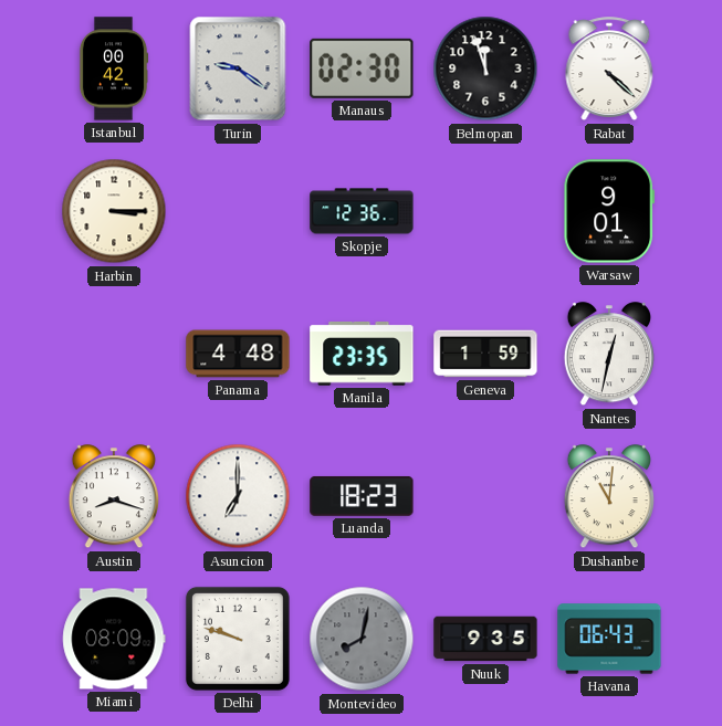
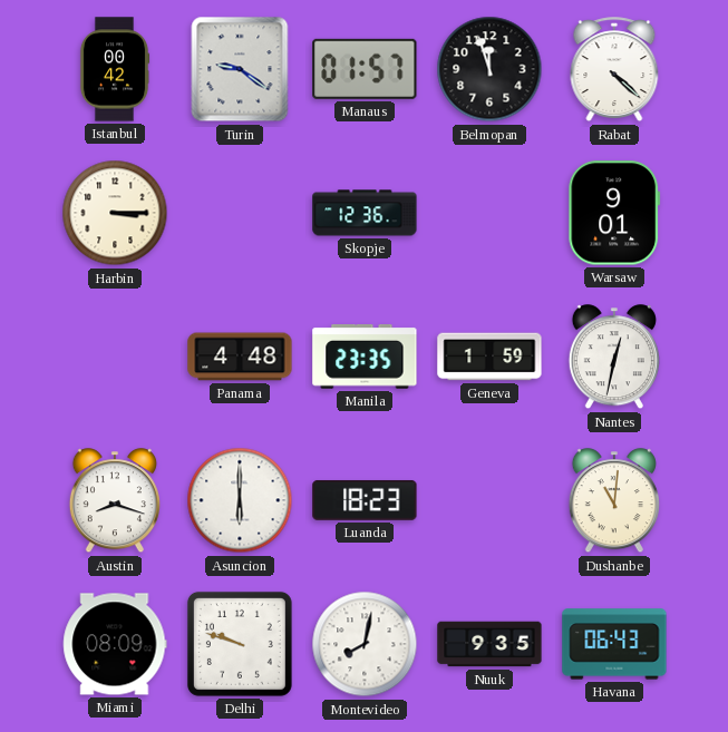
Manaus: 02:30 -> 01:57 (365, 69)
Asuncion: 7:00 -> 6:00 (240, 500)
Montevideo dial: grey -> white (365, 644)
